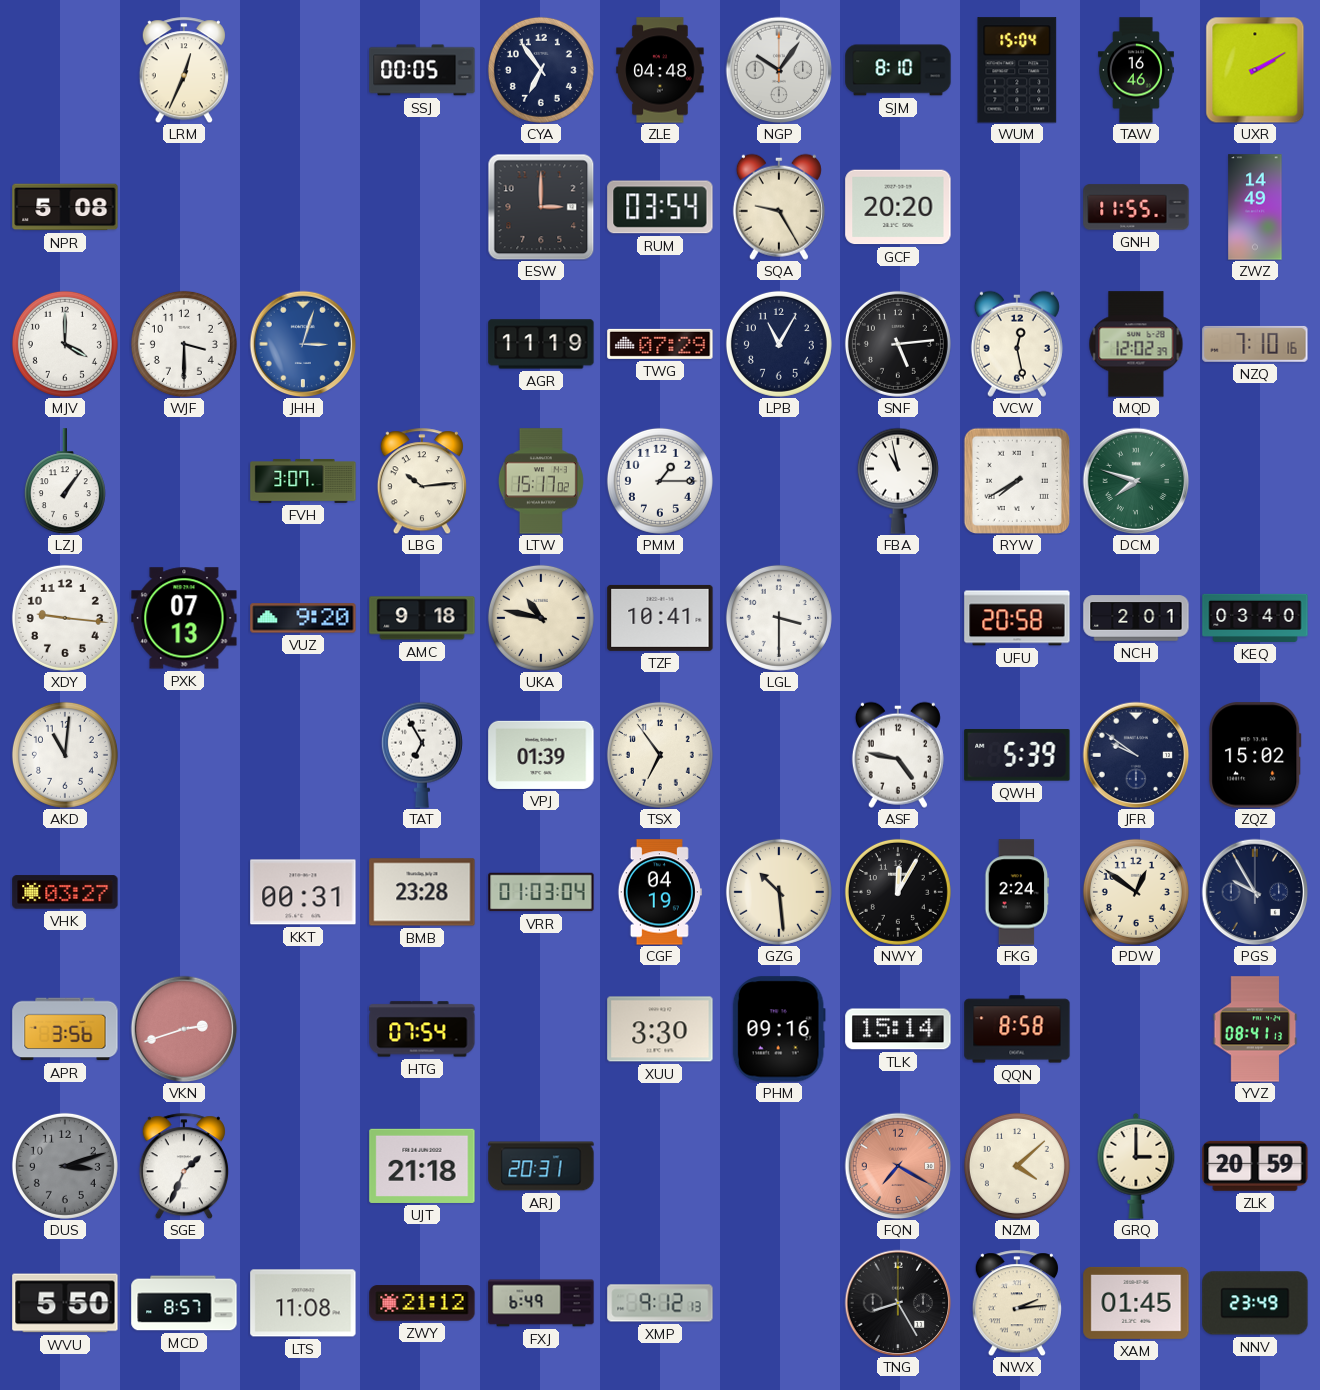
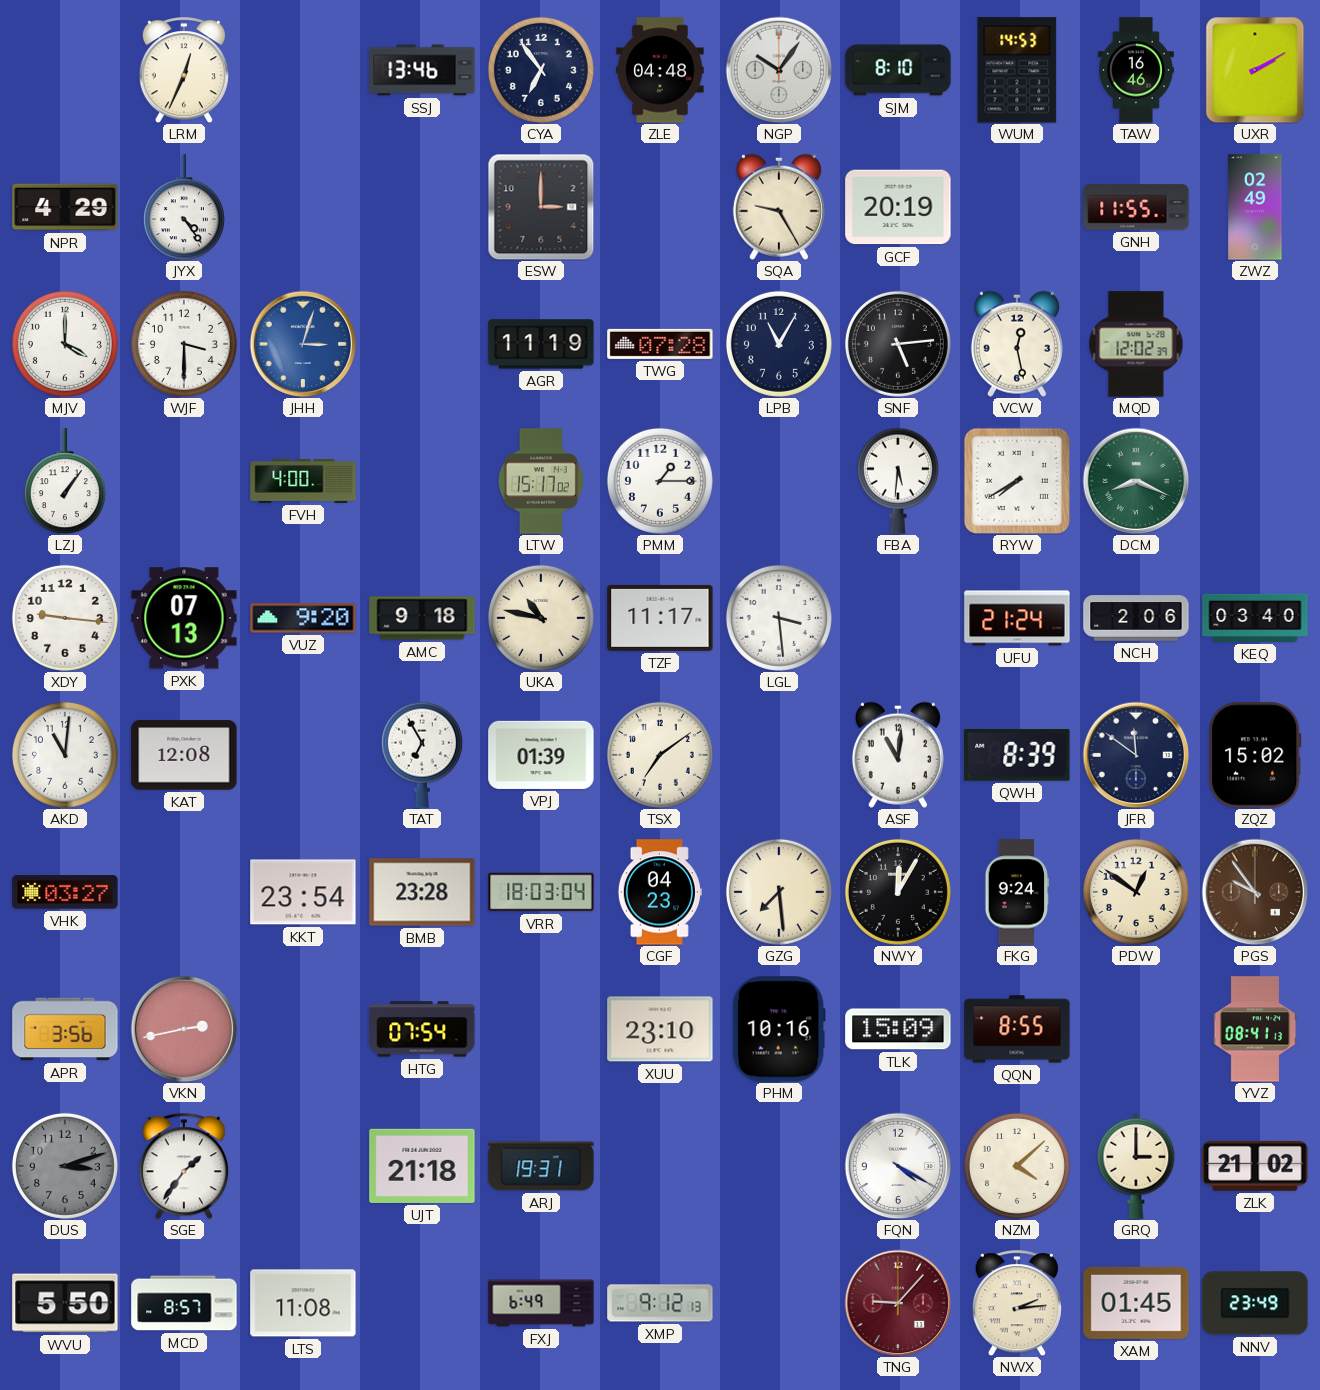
SSJ: 00:05 -> 13:46 (422, 70)
WUM: 15:04 -> 14:53 (1017, 70)
NPR: 5:08 -> 4:29 (65, 207)
JYX: none -> 4:24 (184, 207)
RUM: 03:54 -> none (660, 207)
GCF: 20:20 -> 20:19 (898, 207)
ZWZ: 14:49 -> 02:49 (1255, 207)
TWG: 07:29 -> 07:28 (660, 344)
NZQ: 7:10 -> none (1255, 344)
FVH: 3:07 -> 4:00 (303, 481)
LBG: 10:14 -> none (422, 481)
FBA: 10:58 -> 5:31 (898, 481)
DCM: 7:48 -> 8:19 (1136, 481)
TZF: 10:41 -> 11:17 (660, 618)
LGL: 3:30 -> 3:29 (779, 618)
UFU: 20:58 -> 21:24 (1017, 618)
NCH: 2:01 -> 2:06 (1136, 618)
KAT: none -> 12:08 (184, 755)
TSX: 6:54 -> 7:09 (660, 755)
ASF: 4:47 -> 11:01 (898, 755)
QWH: 5:39 -> 8:39 (1017, 755)
JFR: 9:51 -> 11:51 (1136, 755)
KKT: 00:31 -> 23:54 (303, 892)
VRR: 01:03 -> 18:03 (541, 892)
CGF: 04:19 -> 04:23 (660, 892)
GZG: 10:29 -> 7:29 (779, 892)
FKG: 2:24 -> 9:24 (1017, 892)
PGS: 9:55 -> 9:54 (1255, 892)
PGS dial: navy -> brown (1255, 892)
VKN: 2:42 -> 2:43 (184, 1029)
XUU: 3:30 -> 23:10 (660, 1029)
PHM: 09:16 -> 10:16 (779, 1029)
TLK: 15:14 -> 15:09 (898, 1029)
QQN: 8:58 -> 8:55 (1017, 1029)
SGE: 1:34 -> 1:36 (184, 1166)
ARJ: 20:31 -> 19:31 (541, 1166)
FQN: 7:20 -> 4:20 (898, 1166)
FQN dial: salmon -> white (898, 1166)
ZLK: 20:59 -> 21:02 (1255, 1166)
ZWY: 21:12 -> none (422, 1303)
TNG: 8:25 -> 9:07 (898, 1303)
TNG dial: black -> burgundy (898, 1303)
